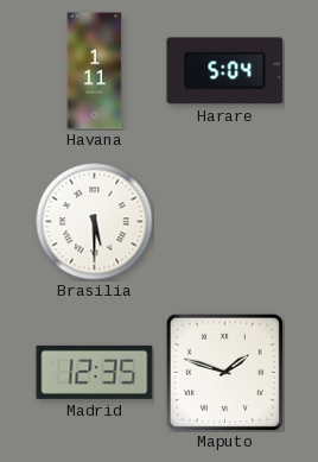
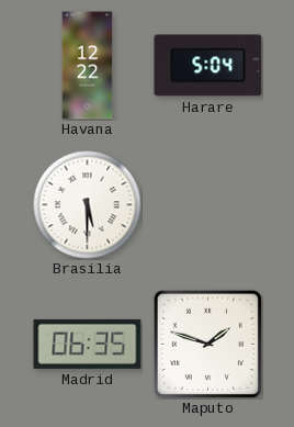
Havana: 1:11 -> 12:22 (88, 66)
Madrid: 12:35 -> 06:35 (88, 344)
